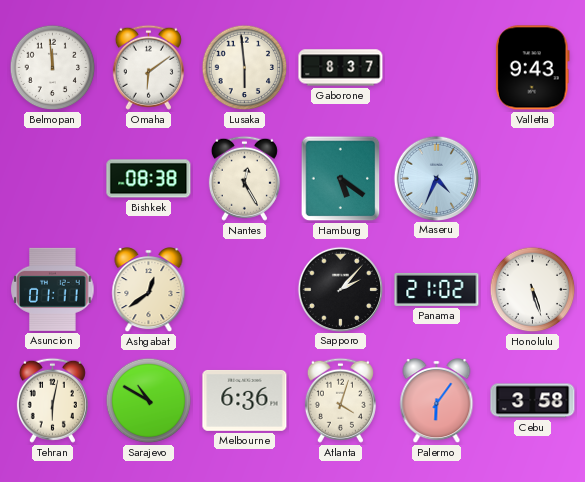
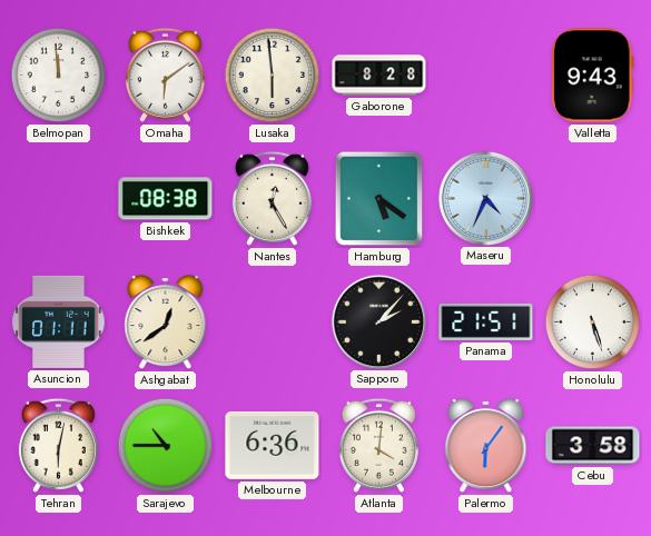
Gaborone: 8:37 -> 8:28 (379, 76)
Panama: 21:02 -> 21:51 (486, 321)
Sarajevo: 10:50 -> 10:45 (166, 446)
Atlanta: 4:03 -> 4:01 (378, 445)
